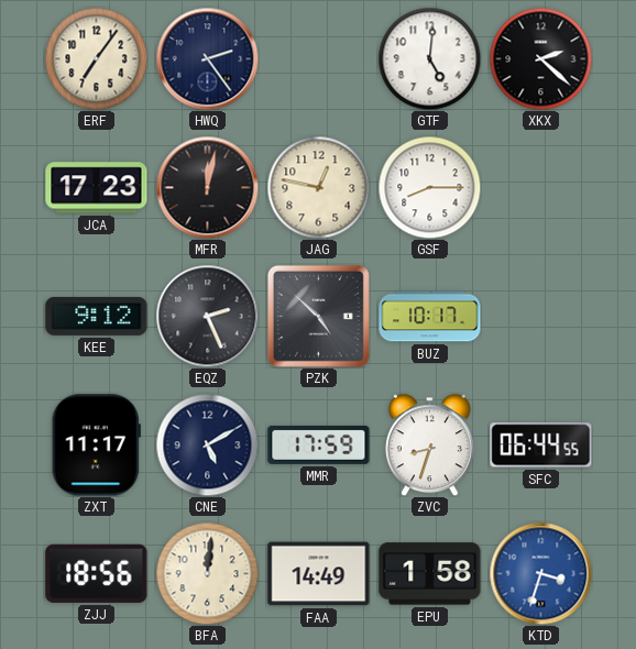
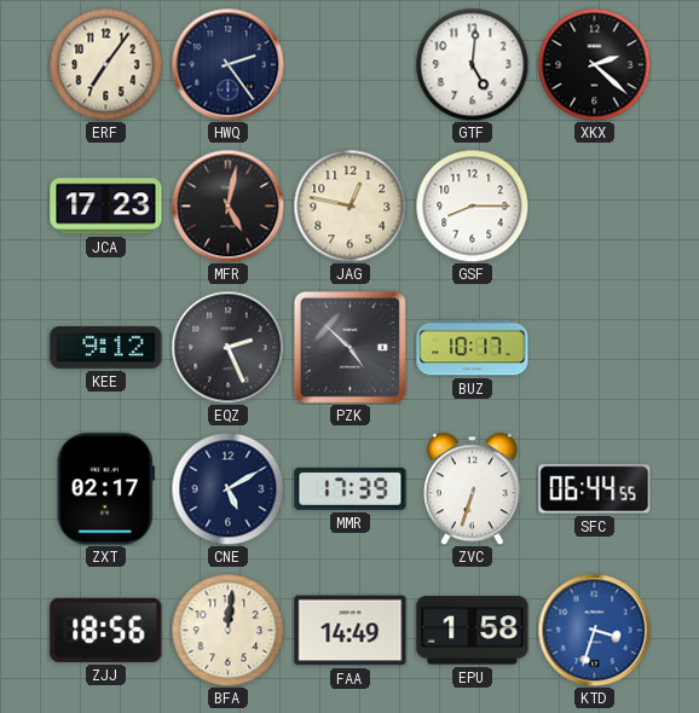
MFR: 12:02 -> 5:02 (227, 205)
ZXT: 11:17 -> 02:17 (105, 489)
MMR: 17:59 -> 17:39 (351, 488)
ZVC: 8:33 -> 6:33 (472, 488)
